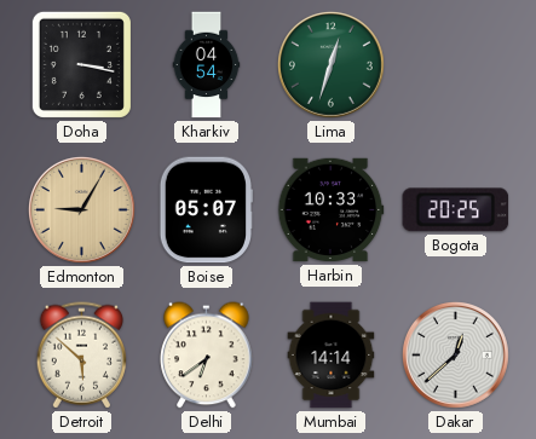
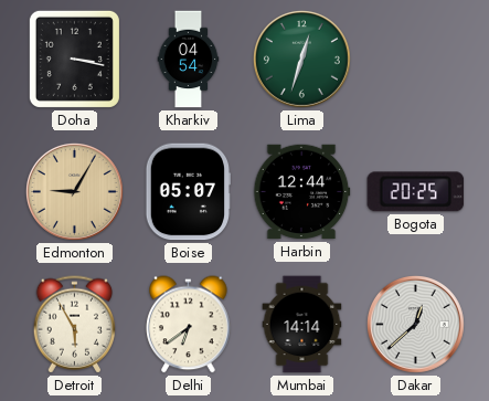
Harbin: 10:33 -> 12:44 (301, 192)
Detroit: 5:52 -> 5:55 (75, 325)
